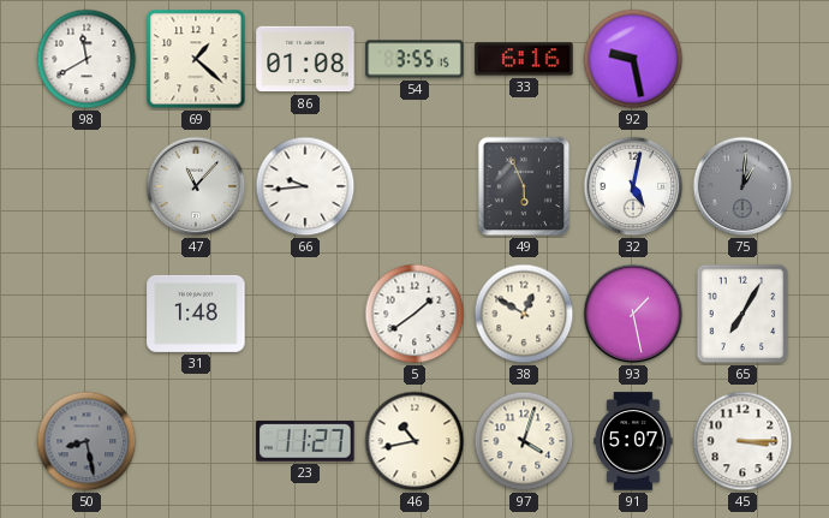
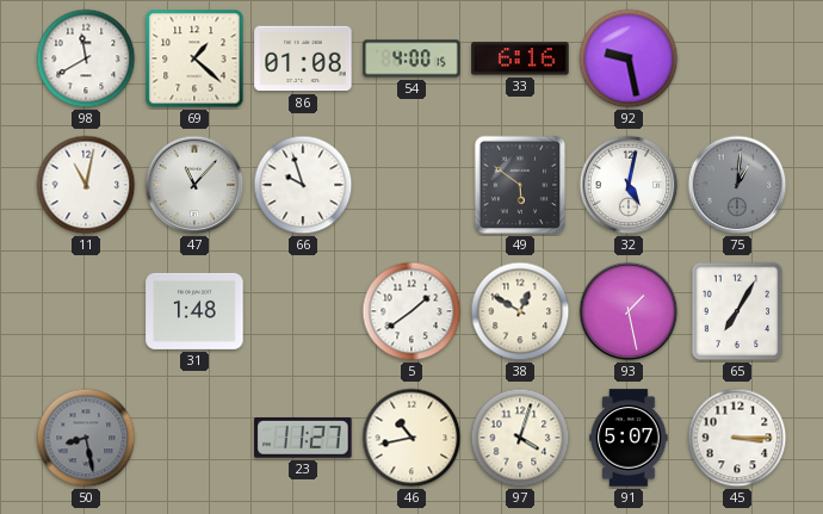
54: 3:55 -> 4:00 (411, 58)
11: none -> 11:02 (86, 185)
66: 9:44 -> 9:57 (303, 185)
49: 5:56 -> 5:51 (520, 185)
